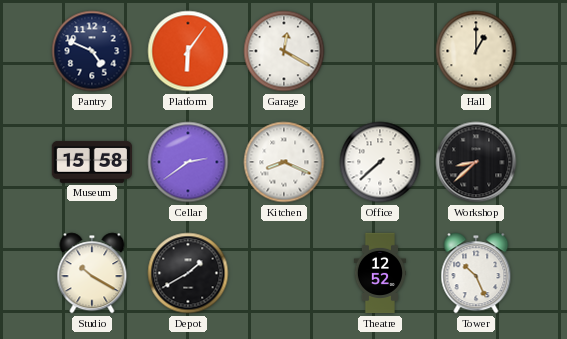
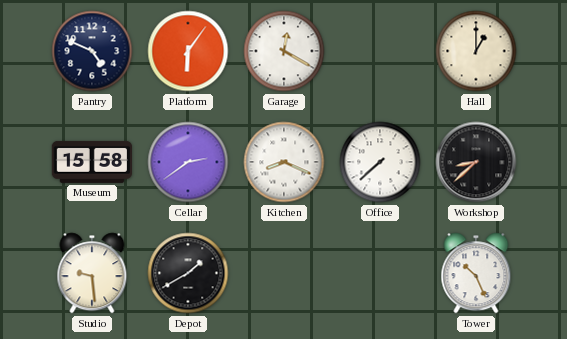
Studio: 10:20 -> 9:29 (92, 273)
Theatre: 12:52 -> none (380, 273)
